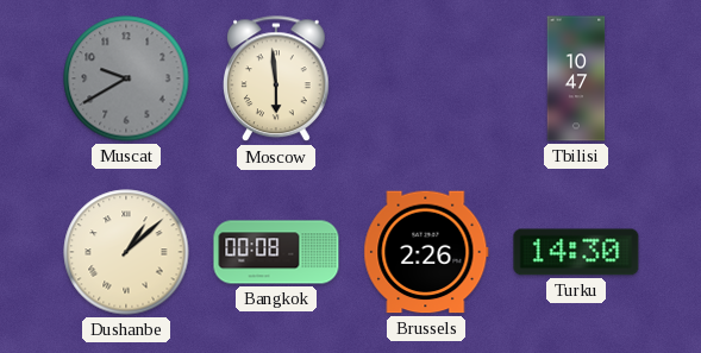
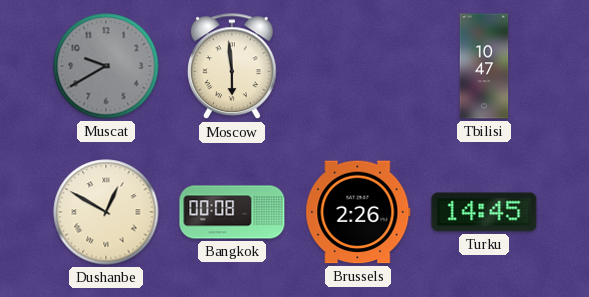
Dushanbe: 1:08 -> 12:50 (106, 212)
Turku: 14:30 -> 14:45 (484, 212)
